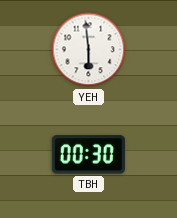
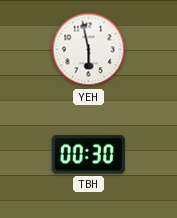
YEH: 5:59 -> 5:58 (89, 50)
